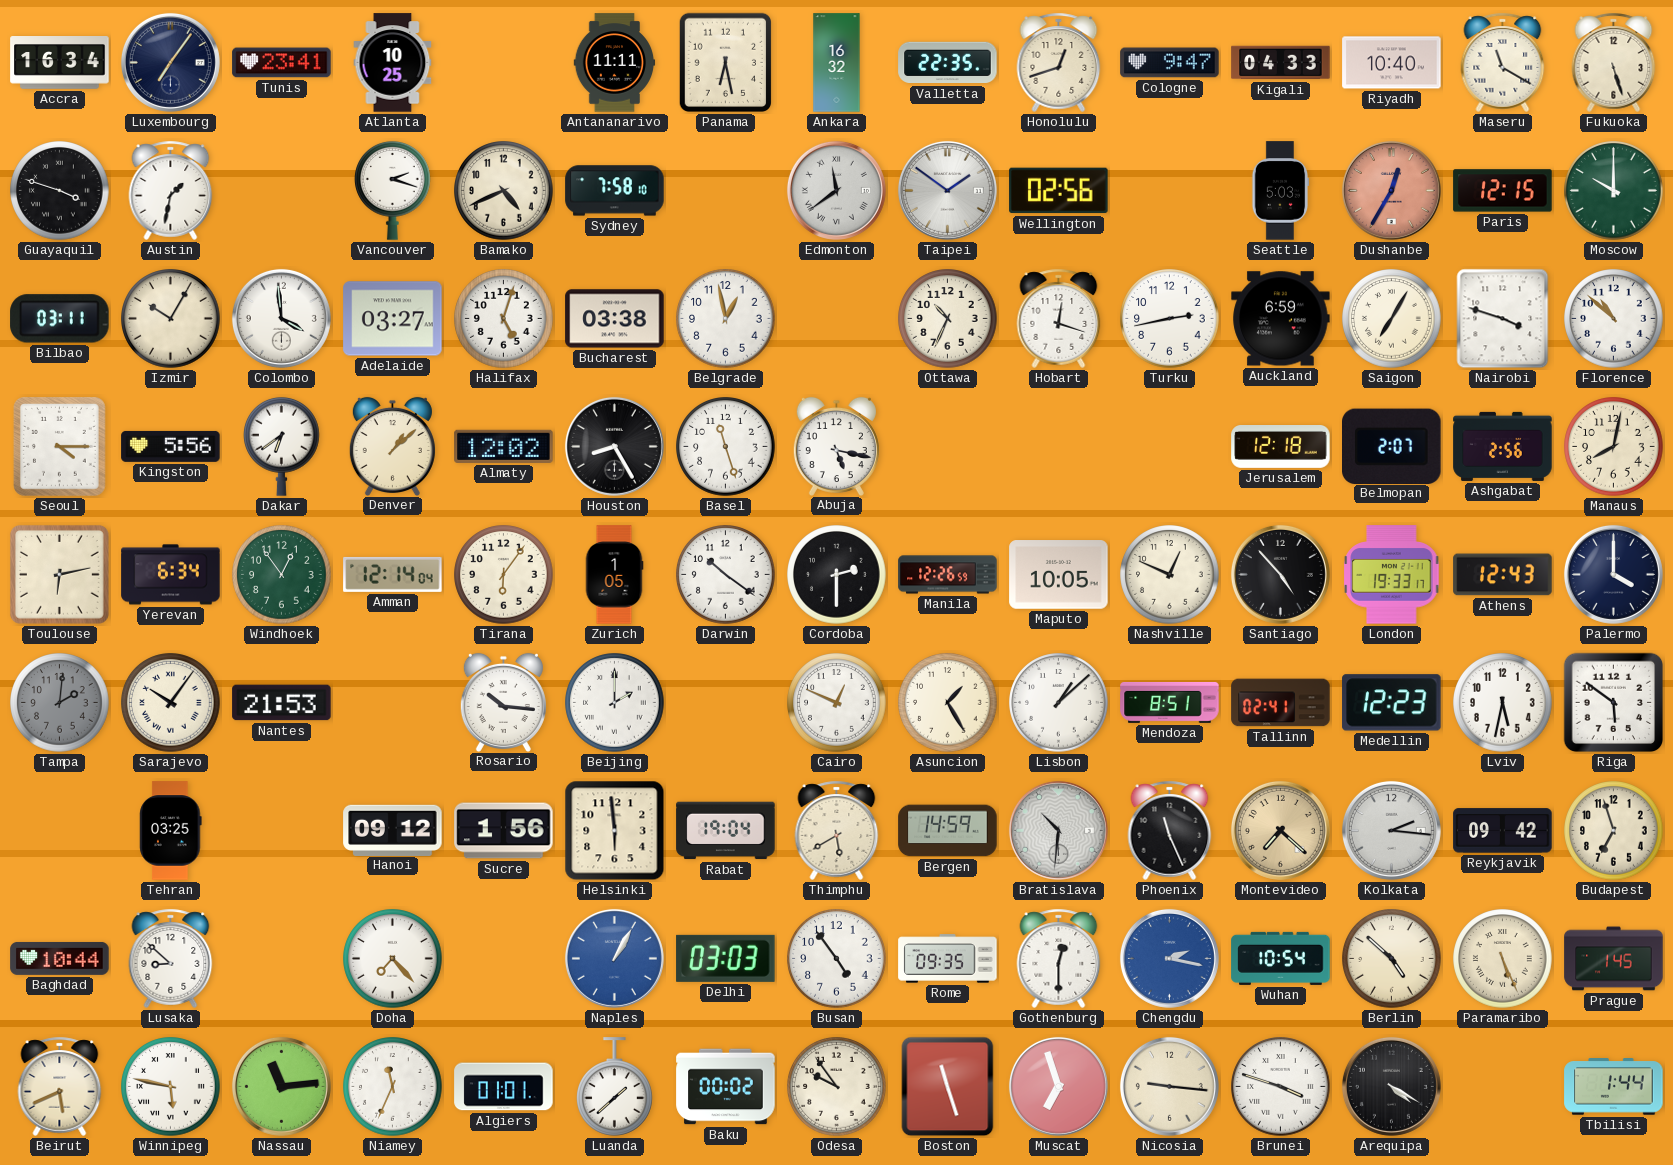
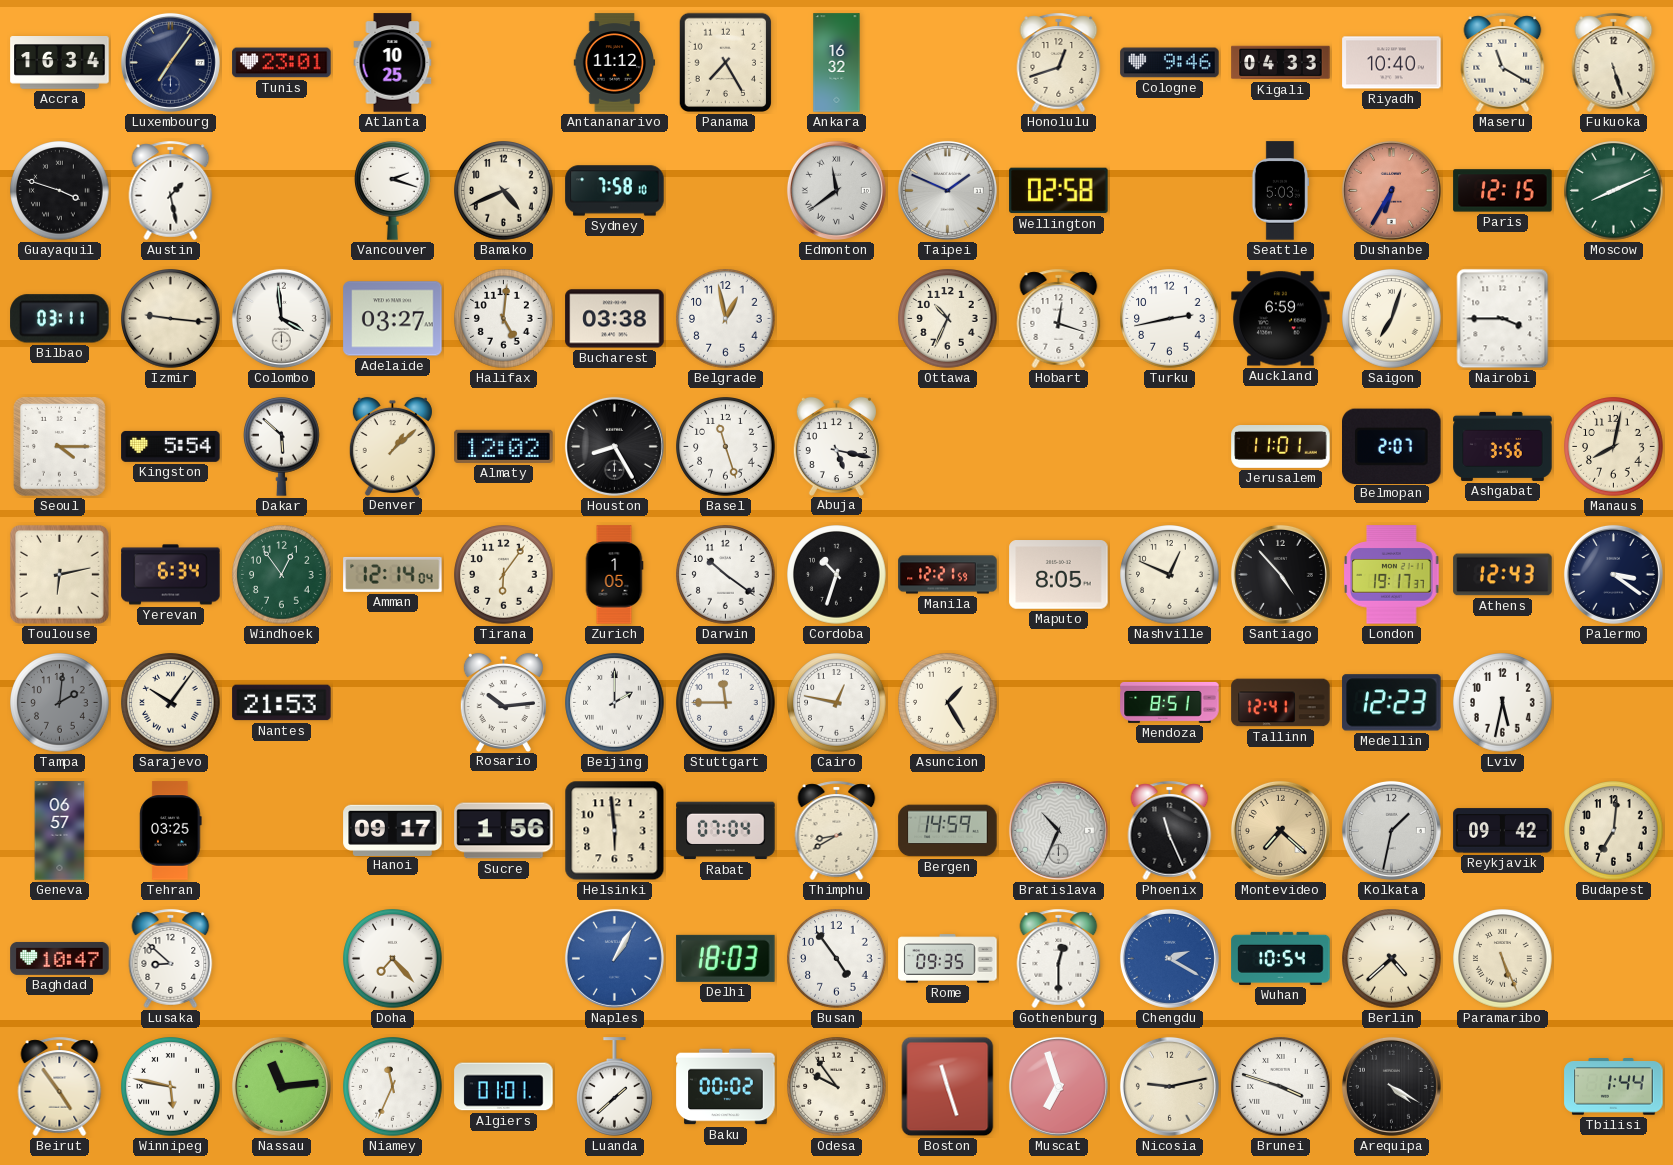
Tunis: 23:41 -> 23:01 (282, 63)
Antananarivo: 11:11 -> 11:12 (615, 63)
Panama: 6:28 -> 7:25 (725, 63)
Valletta: 22:35 -> none (948, 63)
Cologne: 9:47 -> 9:46 (1170, 63)
Austin: 1:32 -> 1:28 (171, 190)
Taipei: 1:51 -> 1:49 (947, 190)
Wellington: 02:56 -> 02:58 (1059, 191)
Dushanbe: 12:35 -> 6:35 (1391, 190)
Moscow: 10:00 -> 8:11 (1614, 191)
Izmir: 10:05 -> 9:16 (171, 319)
Halifax: 5:03 -> 5:01 (504, 319)
Saigon: 7:05 -> 7:03 (1392, 319)
Nairobi: 3:48 -> 3:45 (1503, 319)
Florence: 10:52 -> none (1614, 319)
Kingston: 5:56 -> 5:54 (171, 446)
Dakar: 6:39 -> 5:52 (282, 446)
Jerusalem: 12:18 -> 11:01 (1281, 447)
Ashgabat: 2:56 -> 3:56 (1503, 446)
Cordoba: 2:30 -> 10:33 (837, 575)
Manila: 12:26 -> 12:21 (948, 575)
Maputo: 10:05 -> 8:05 (1059, 575)
London: 19:33 -> 19:17 (1392, 575)
Palermo: 4:00 -> 3:21 (1613, 574)
Rosario: 10:16 -> 10:14 (503, 702)
Stuttgart: none -> 11:45 (726, 703)
Cairo: 12:49 -> 12:47 (837, 703)
Lisbon: 1:08 -> none (1059, 703)
Tallinn: 02:41 -> 12:41 (1281, 703)
Riga: 5:51 -> none (1614, 703)
Geneva: none -> 06:57 (60, 831)
Hanoi: 09:12 -> 09:17 (393, 830)
Rabat: 19:04 -> 07:04 (726, 831)
Thimphu: 5:40 -> 8:40 (837, 830)
Bratislava: 10:31 -> 10:34 (1058, 830)
Kolkata: 2:16 -> 1:32 (1391, 830)
Budapest: 6:57 -> 7:01 (1614, 831)
Baghdad: 10:44 -> 10:47 (60, 958)
Delhi: 03:03 -> 18:03 (726, 958)
Chengdu: 2:17 -> 2:20 (1169, 958)
Berlin: 4:52 -> 4:38 (1392, 959)
Prague: 1:45 -> none (1614, 959)
Beirut: 5:41 -> 4:54 (60, 1086)
Nicosia: 9:16 -> 9:13 (1169, 1086)
